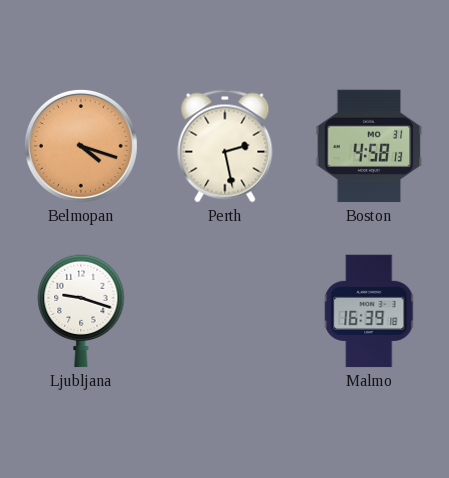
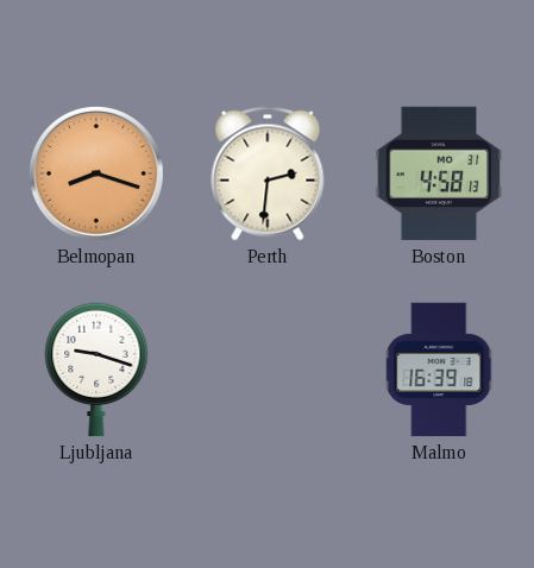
Belmopan: 4:18 -> 8:18 (96, 173)
Perth: 2:28 -> 2:31 (268, 173)
